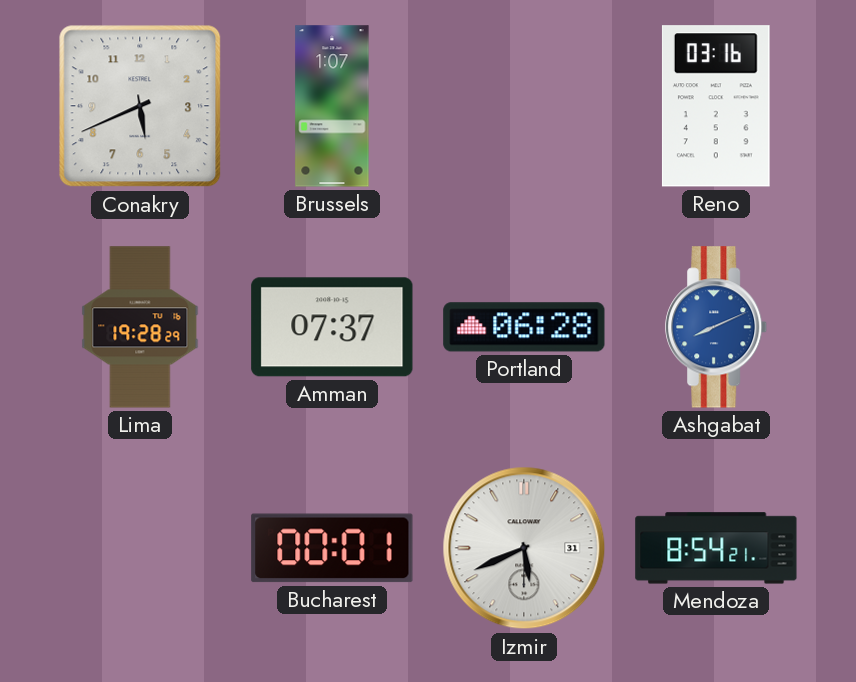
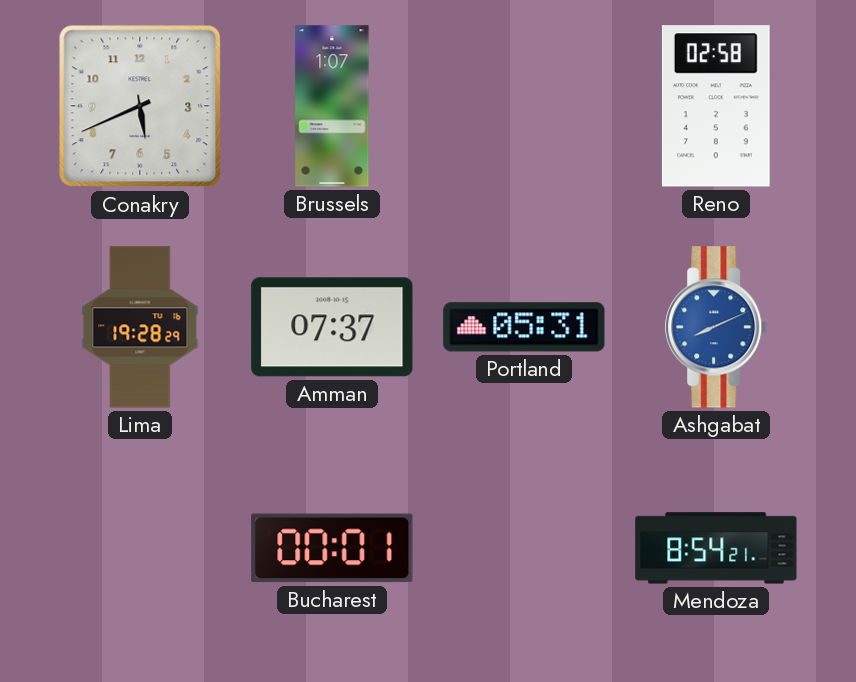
Reno: 03:16 -> 02:58 (716, 106)
Portland: 06:28 -> 05:31 (524, 327)
Izmir: 5:41 -> none (524, 548)
